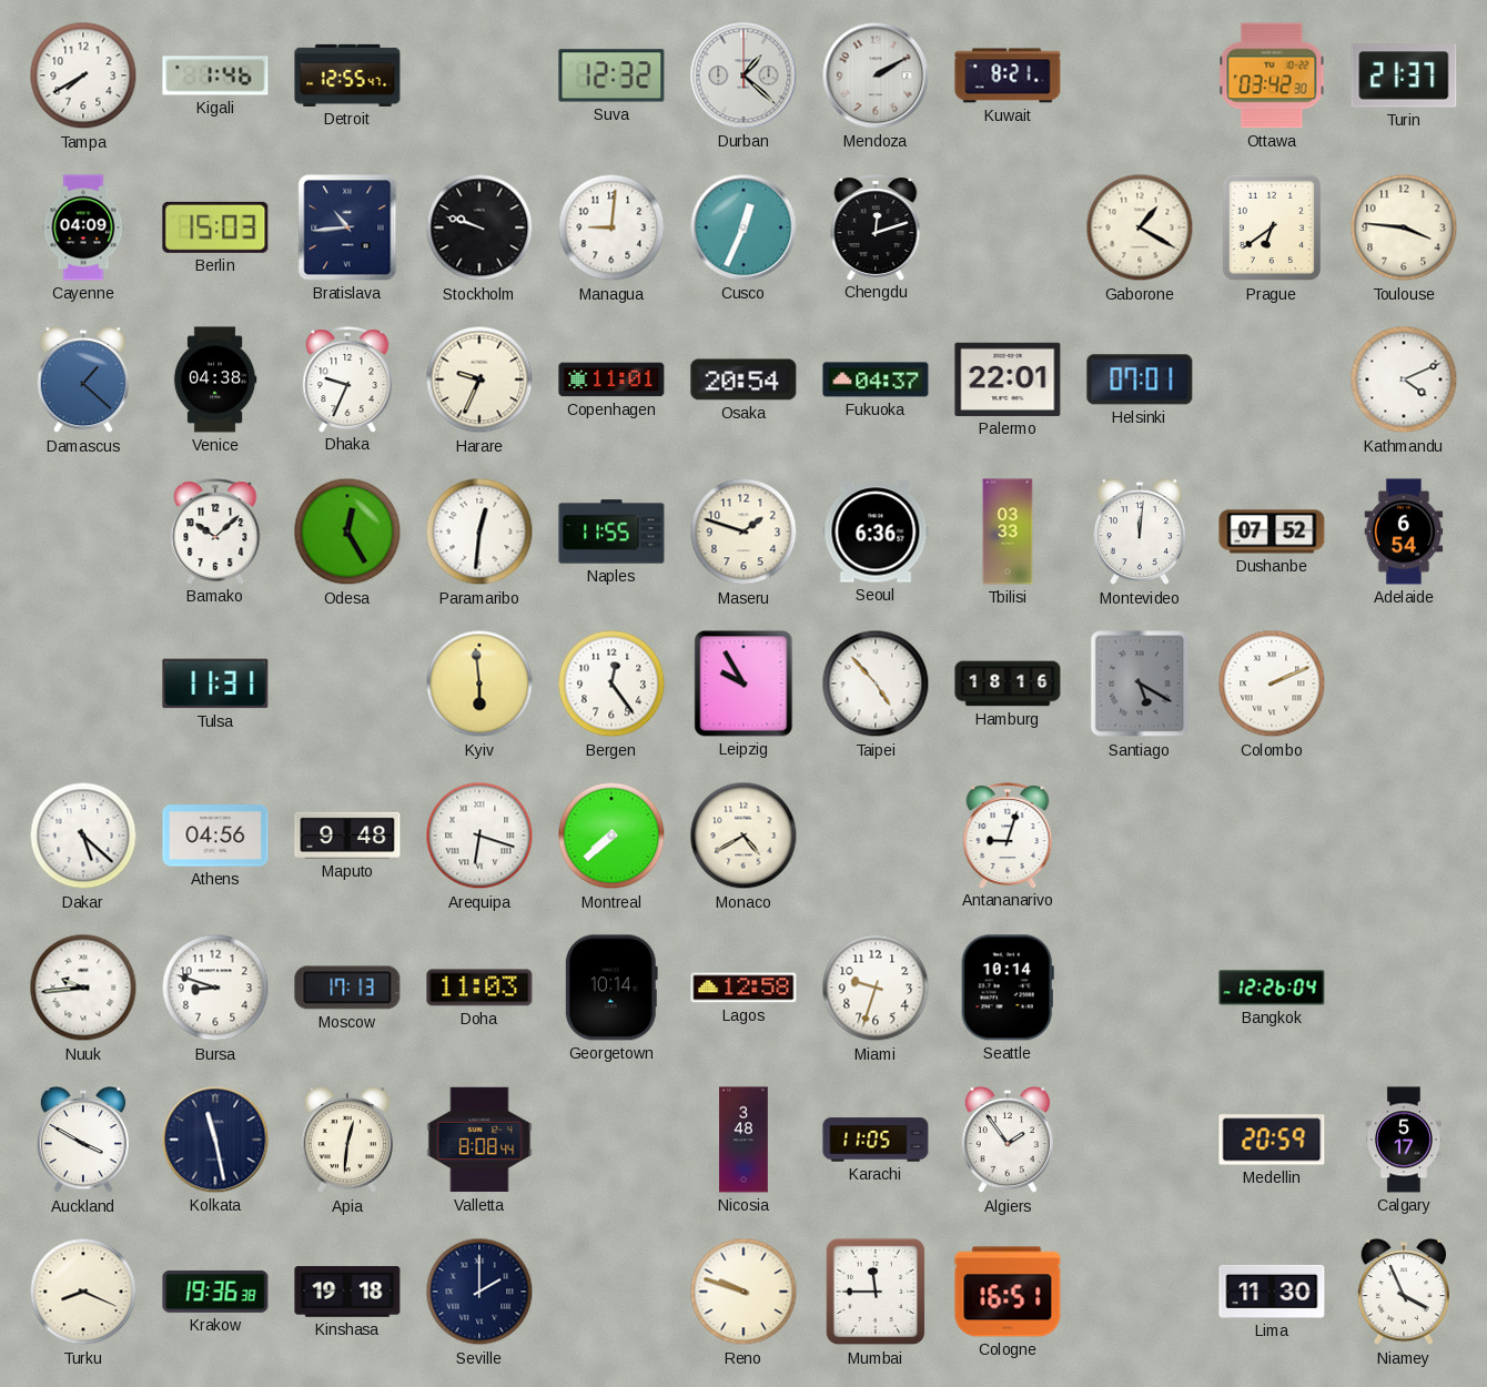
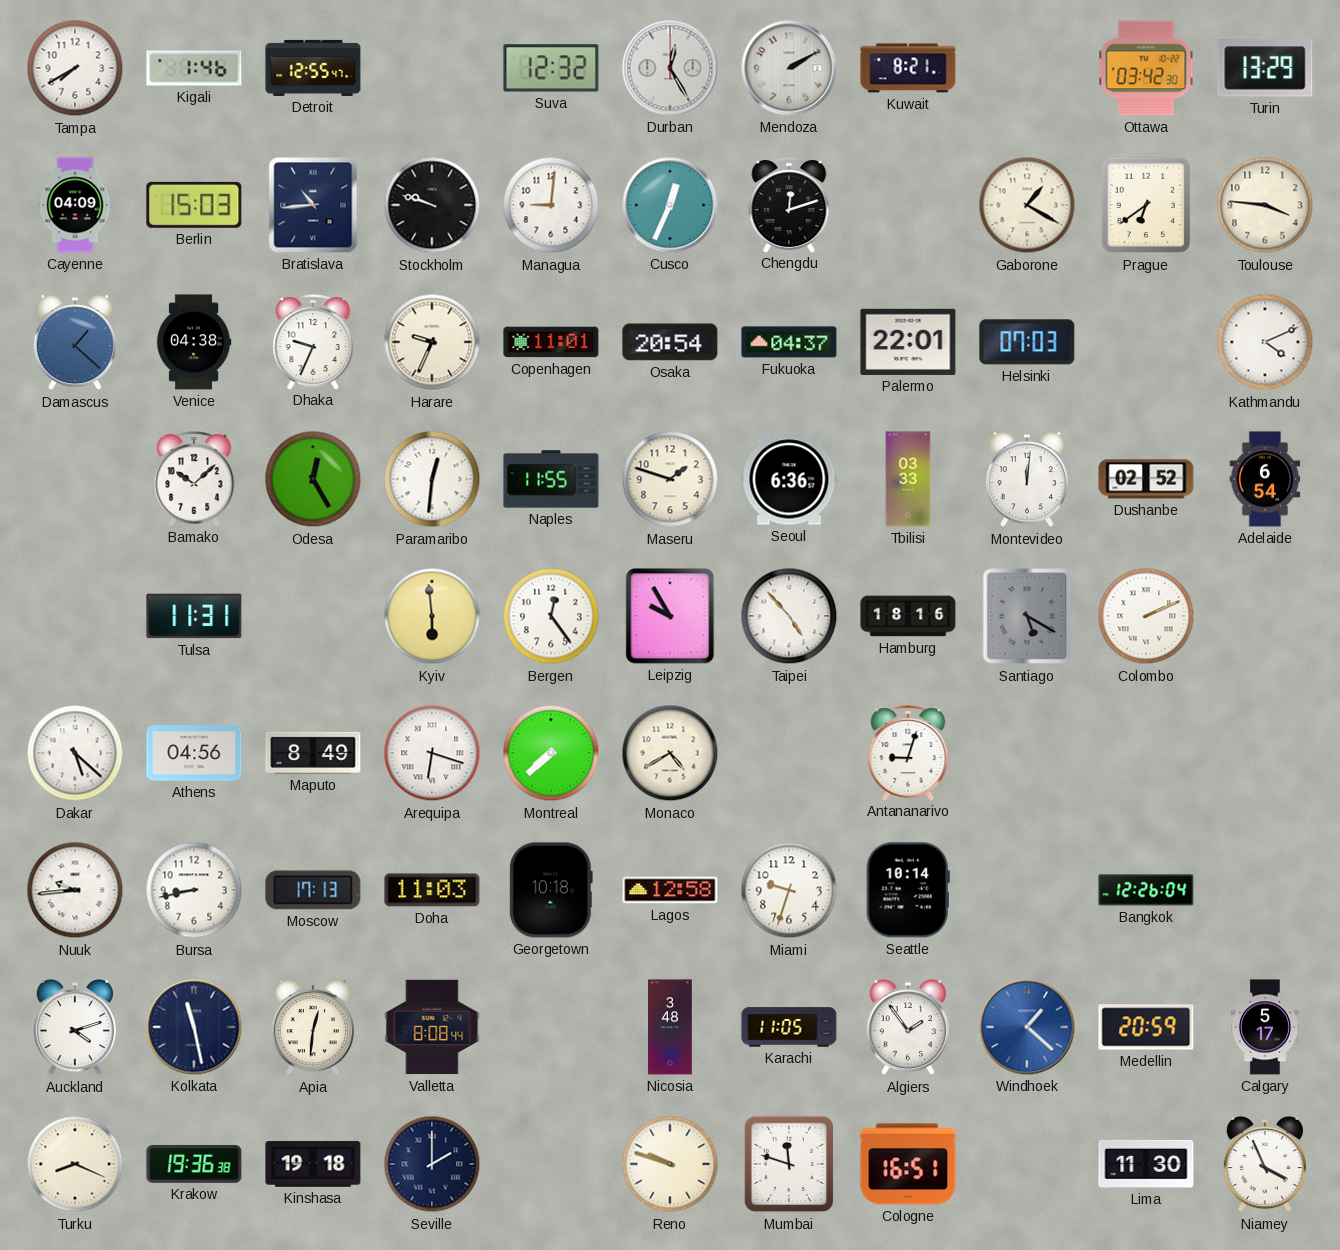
Durban: 1:22 -> 12:25 (670, 68)
Turin: 21:37 -> 13:29 (1265, 68)
Helsinki: 07:01 -> 07:03 (1027, 342)
Dushanbe: 07:52 -> 02:52 (1146, 479)
Maputo: 9:48 -> 8:49 (313, 753)
Bursa: 8:48 -> 8:43 (194, 890)
Georgetown: 10:14 -> 10:18 (551, 890)
Auckland: 3:50 -> 4:12 (74, 1028)
Windhoek: none -> 1:22 (1027, 1027)
Mumbai: 11:45 -> 11:48 (788, 1164)
